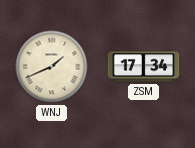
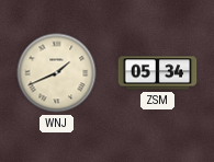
ZSM: 17:34 -> 05:34 (158, 73)
